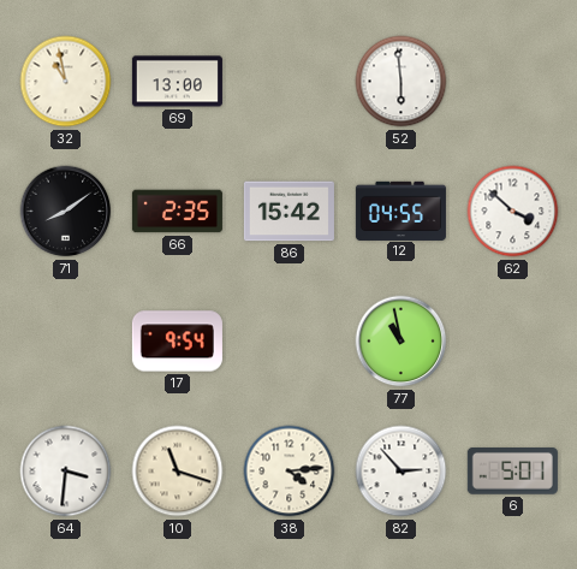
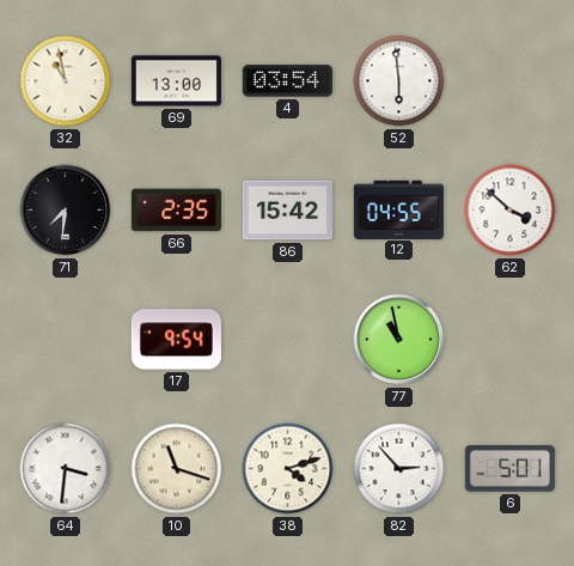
4: none -> 03:54 (287, 81)
71: 8:09 -> 7:31 (66, 211)
38: 4:14 -> 4:12 (288, 469)
